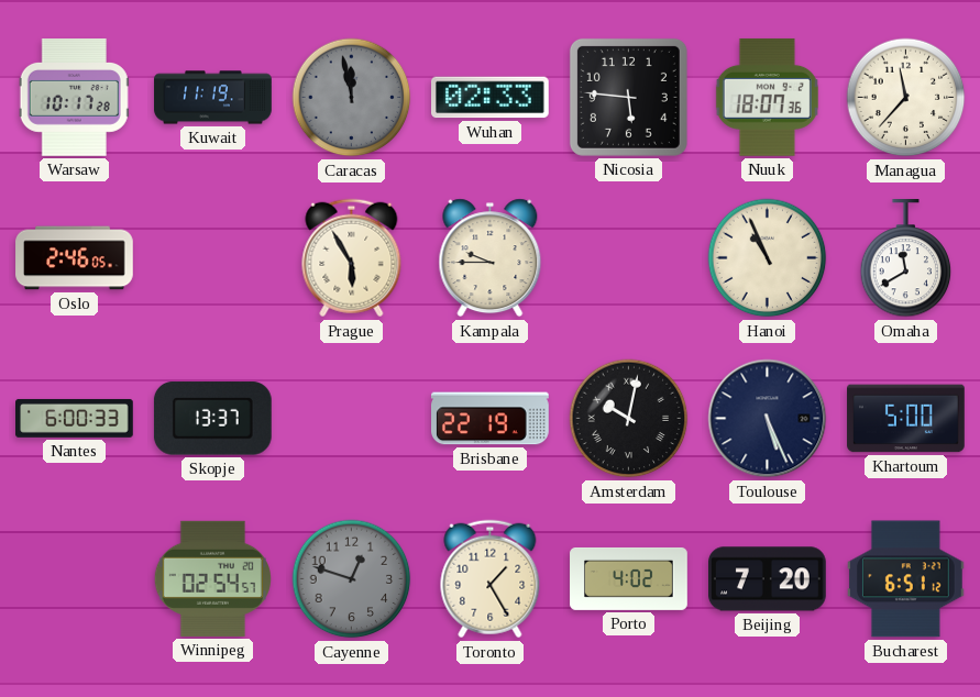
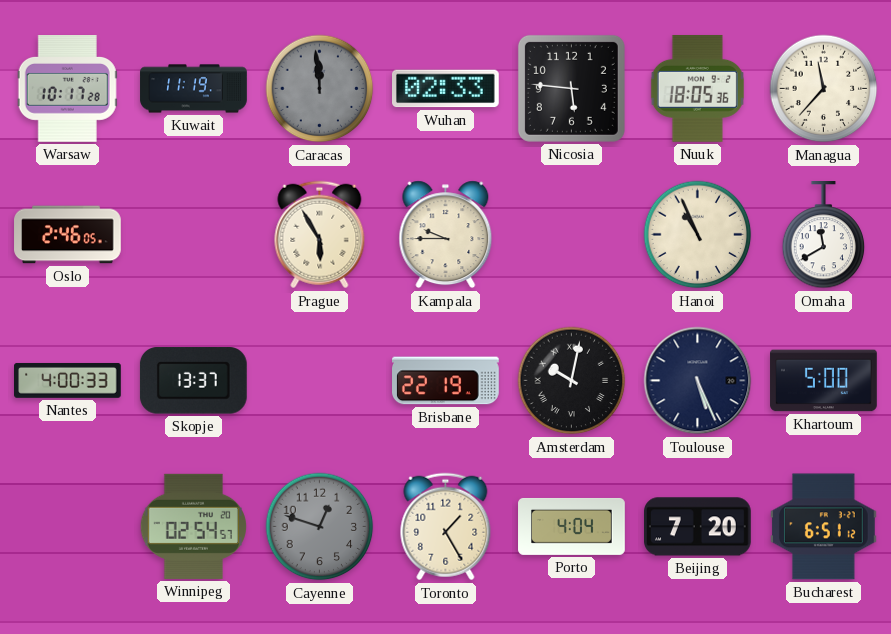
Caracas: 11:58 -> 11:59 (320, 89)
Nuuk: 18:07 -> 18:05 (697, 88)
Nantes: 6:00 -> 4:00 (68, 381)
Porto: 4:02 -> 4:04 (572, 526)
